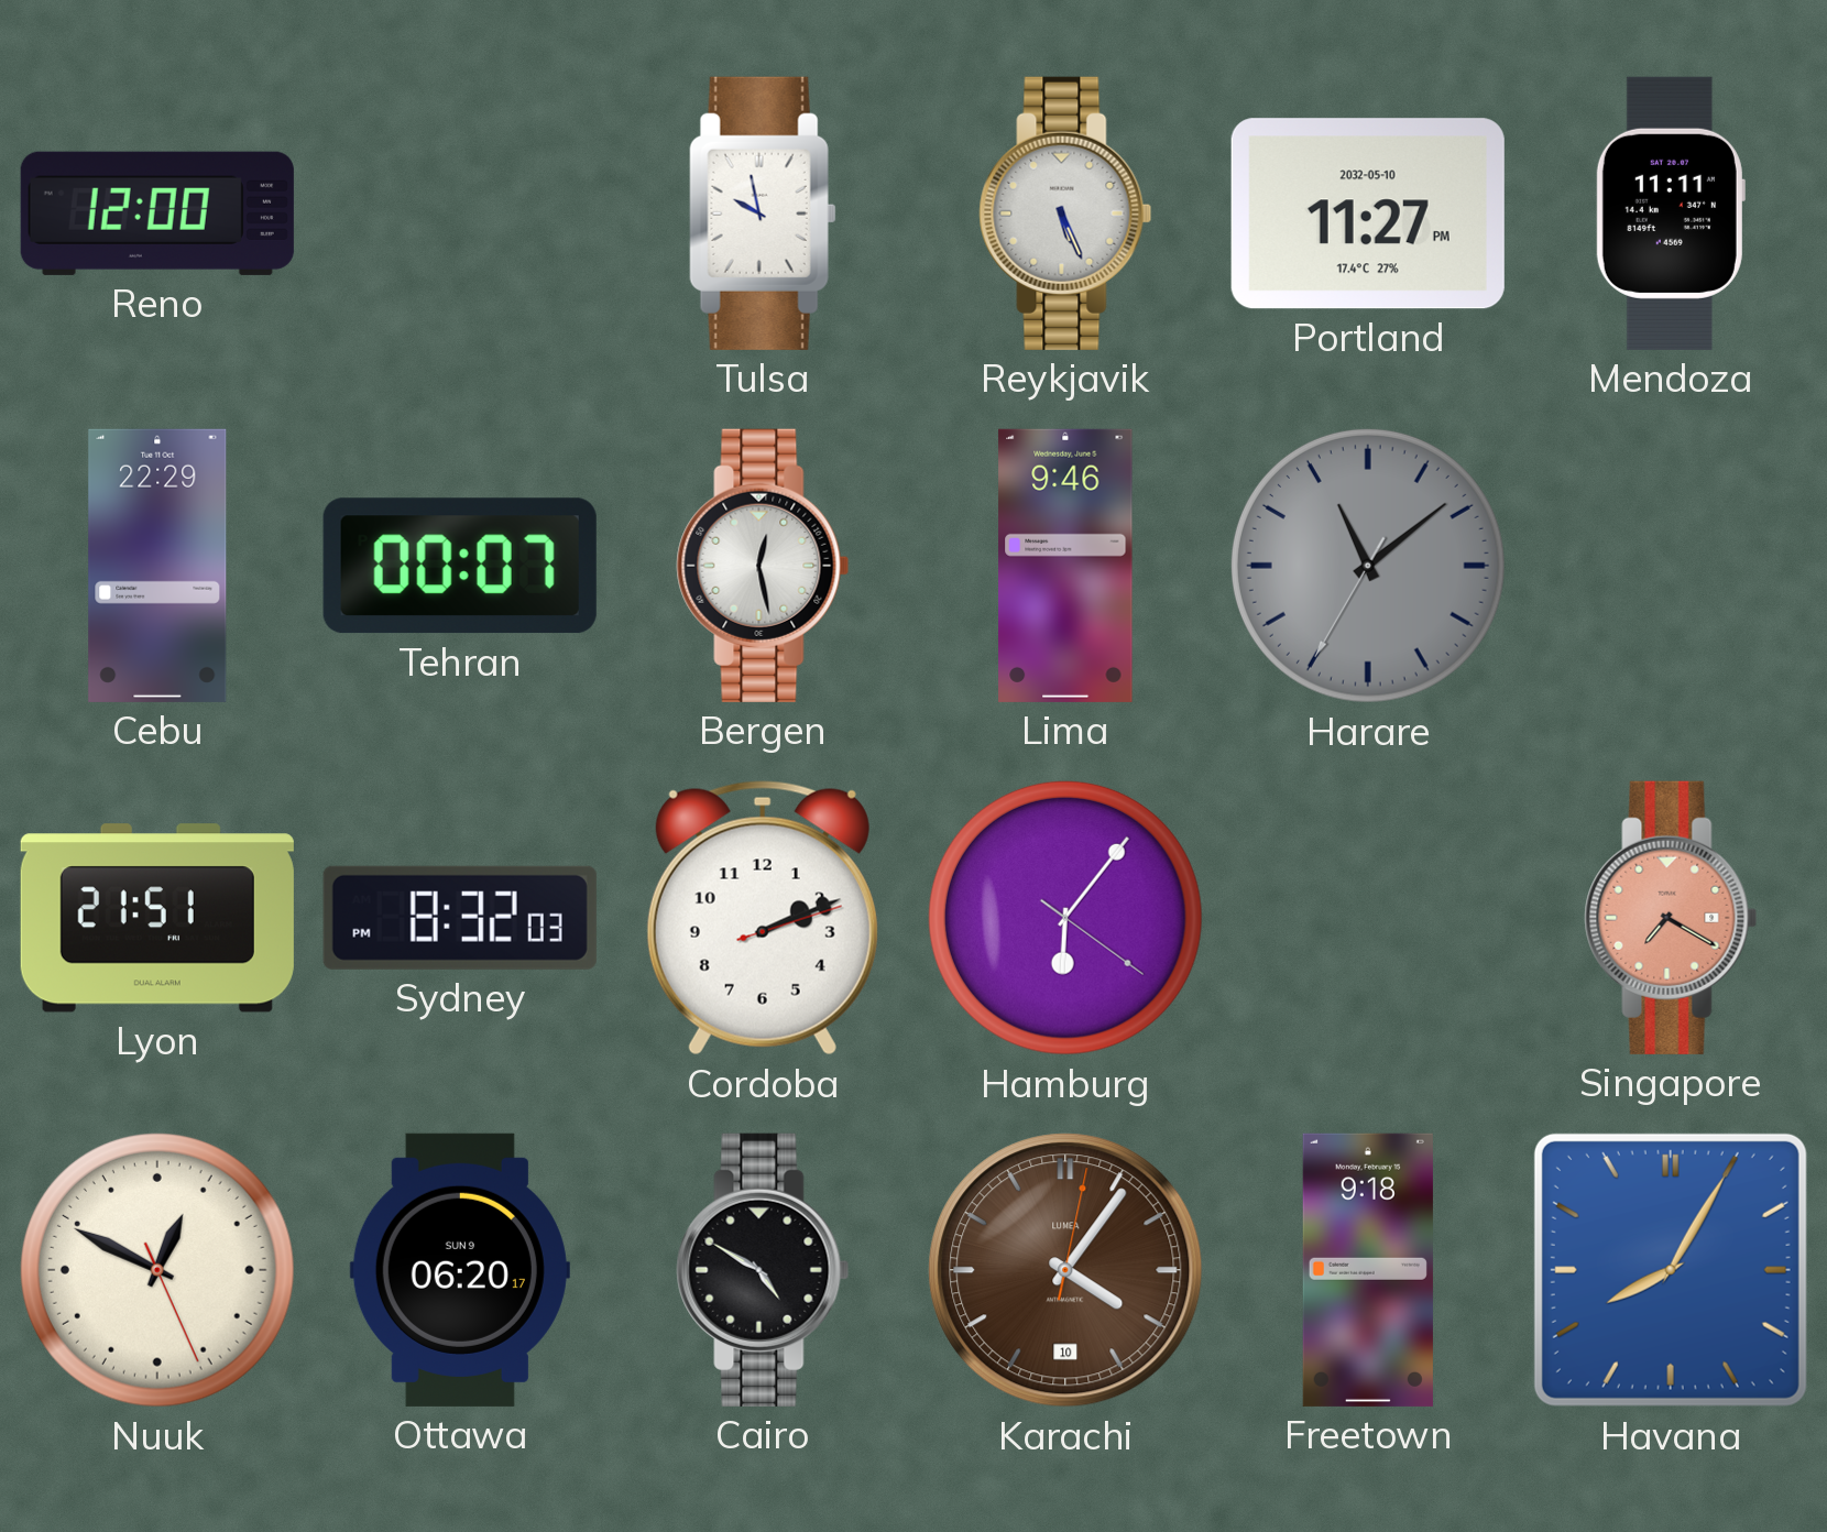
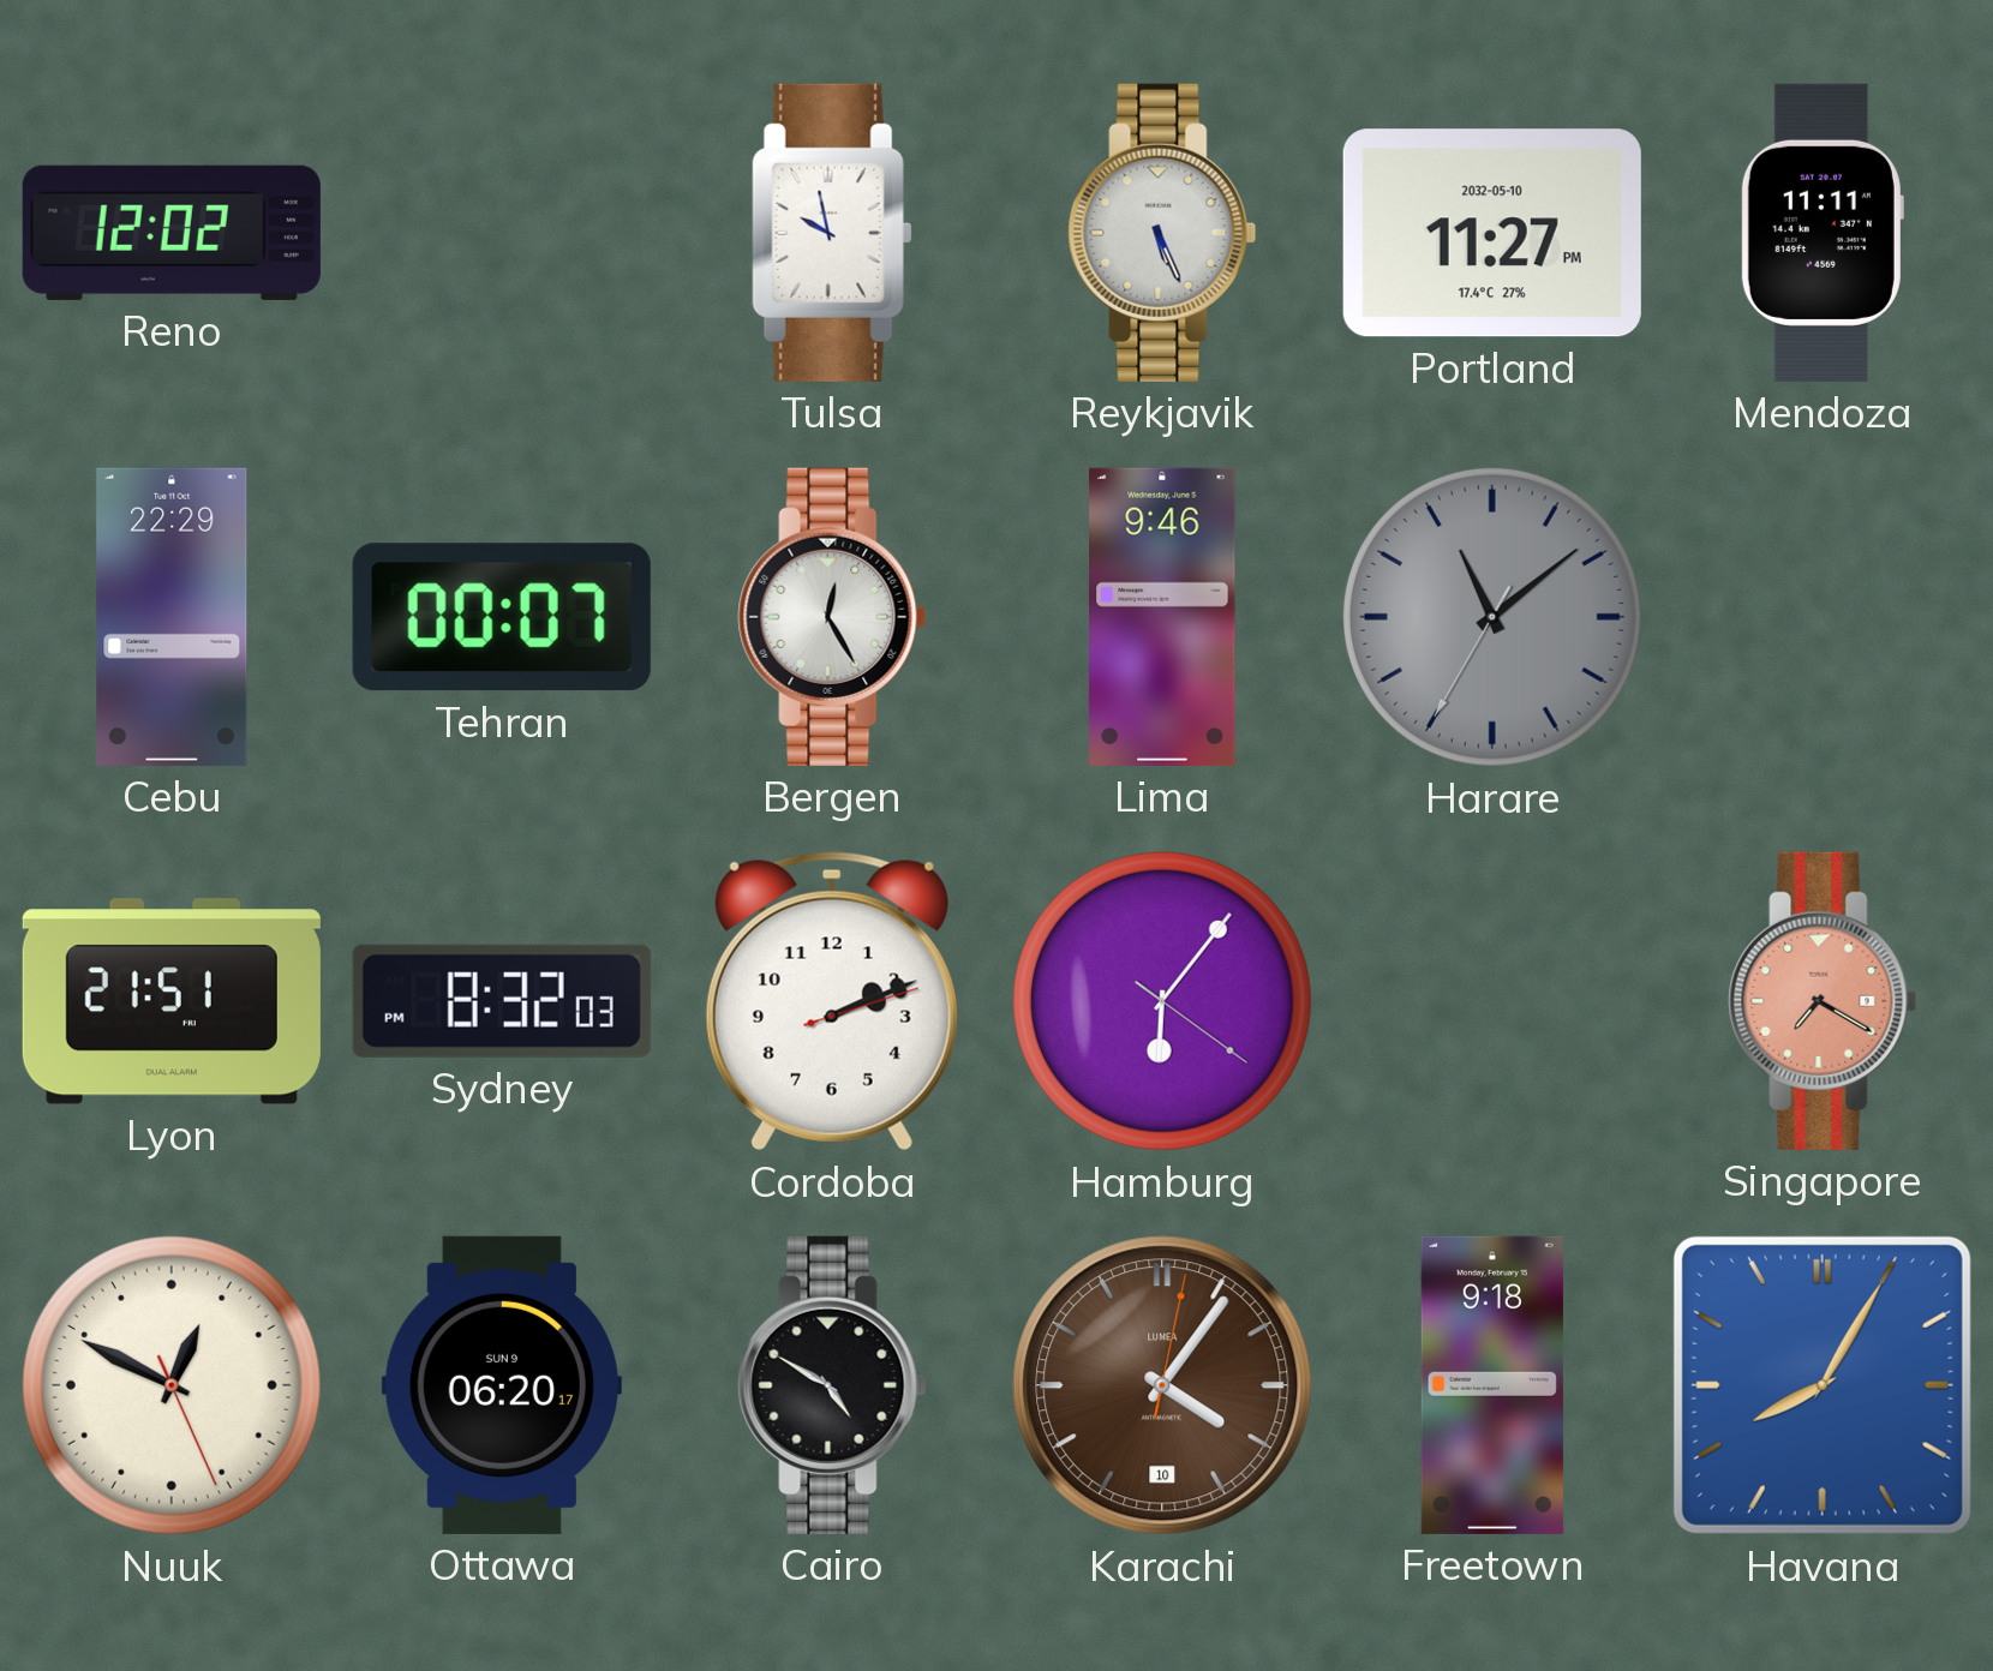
Reno: 12:00 -> 12:02 (172, 233)
Bergen: 12:28 -> 12:25 (832, 617)
